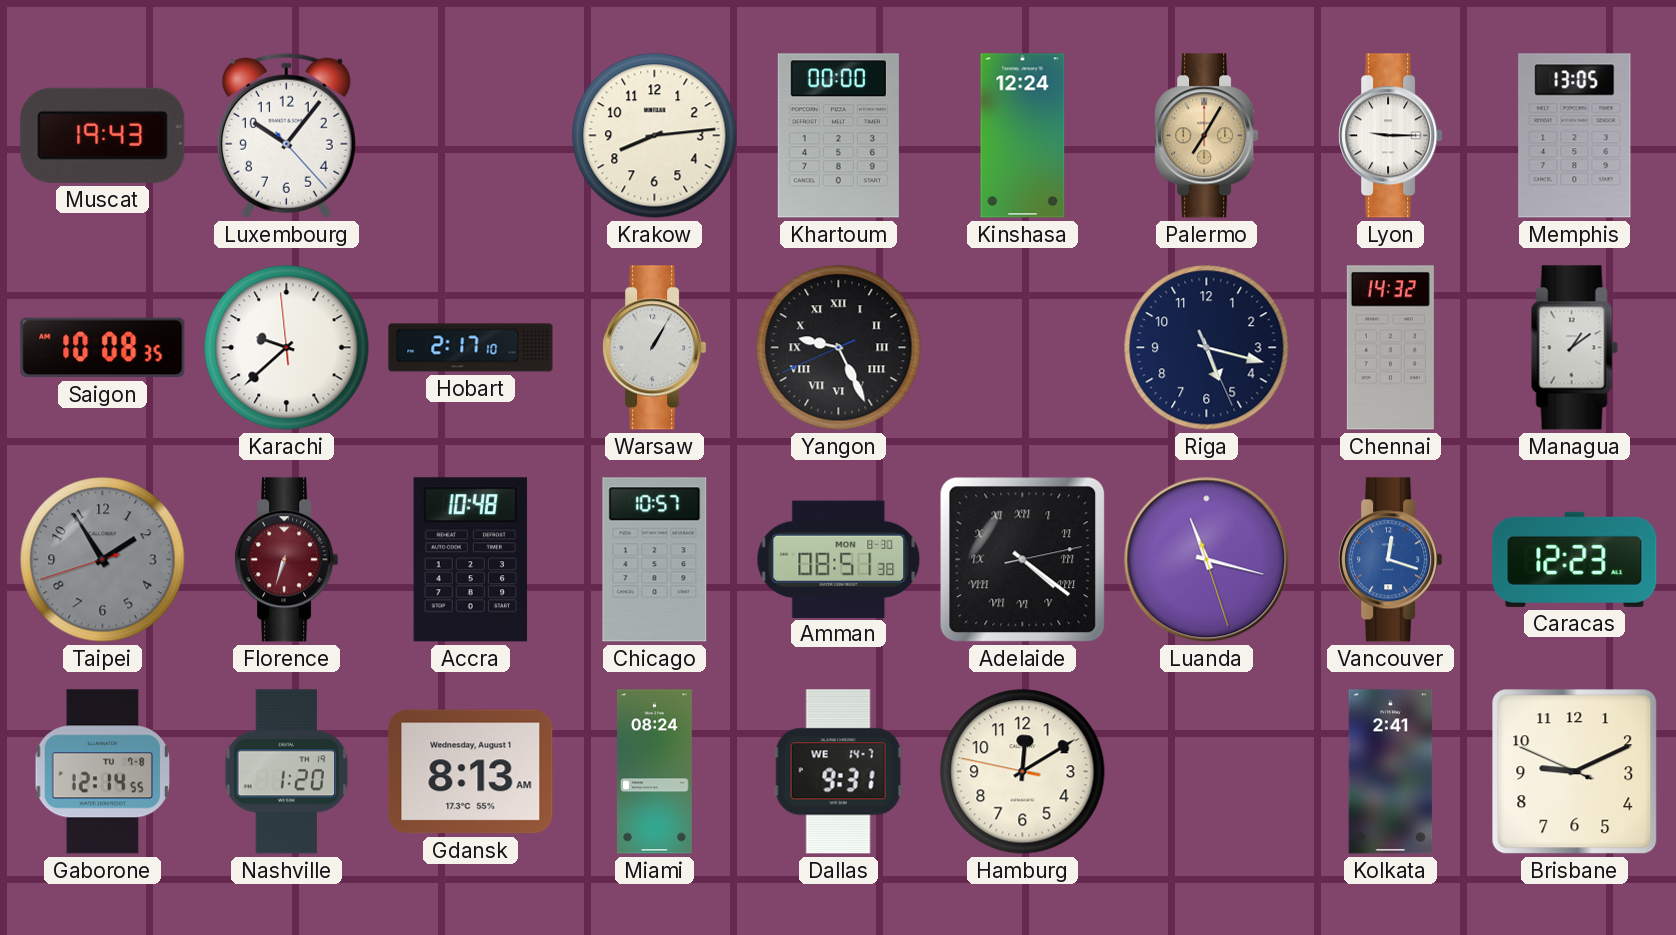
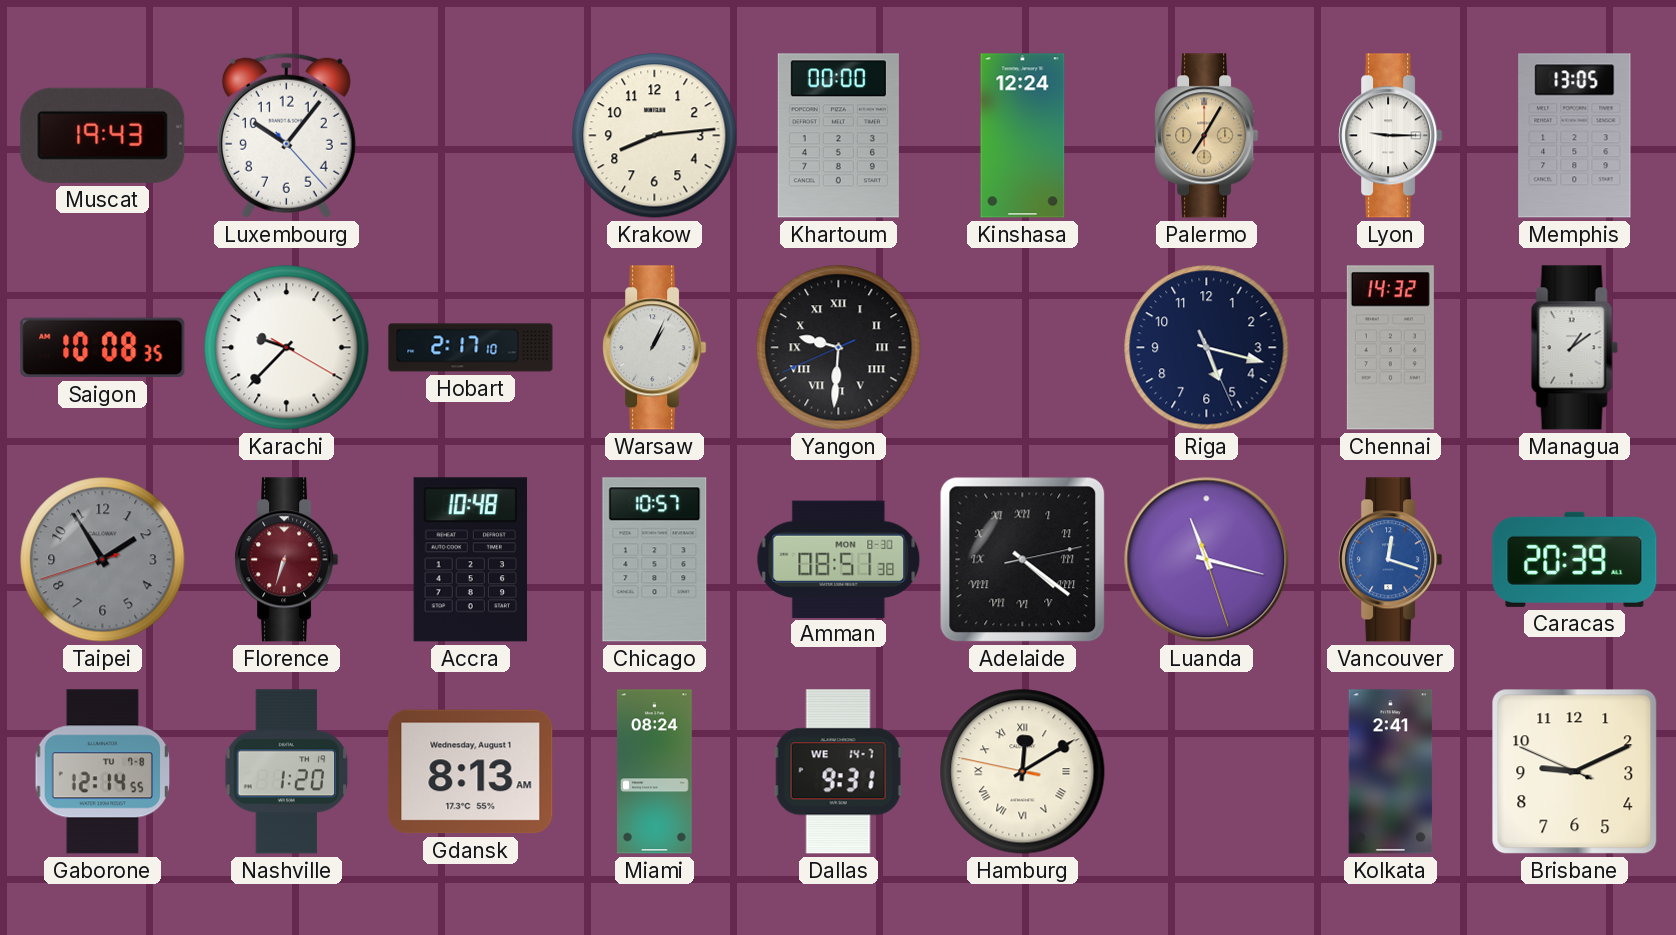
Karachi: 9:37:59 -> 9:37:20 (287, 348)
Warsaw: 1:05 -> 1:04 (655, 348)
Yangon: 9:25 -> 9:30 (839, 348)
Caracas: 12:23 -> 20:39 (1575, 559)
Hamburg numerals: Arabic -> Roman (1023, 772)
